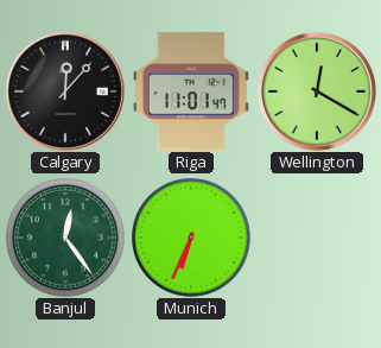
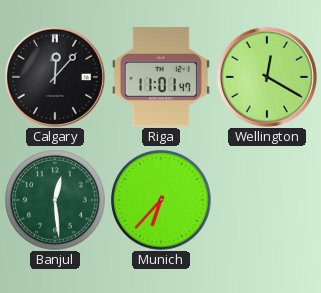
Banjul: 12:24 -> 12:29 (56, 201)
Munich: 6:34 -> 6:37 (162, 201)
